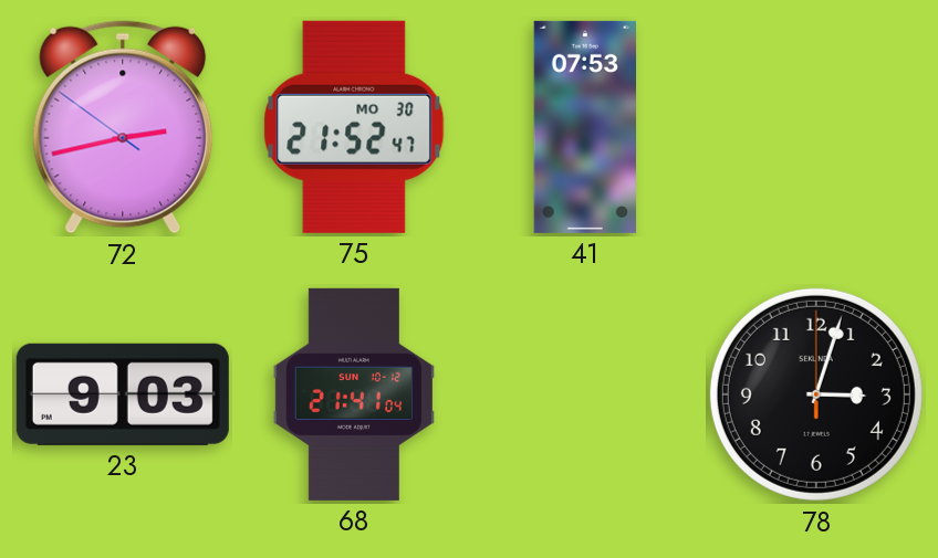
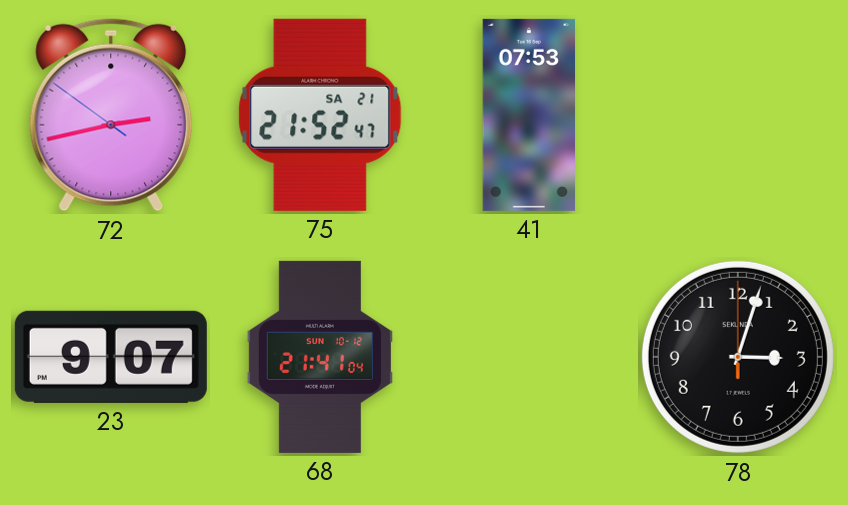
75 date: MO 30 -> SA 21 (320, 115)
23: 9:03 -> 9:07 (111, 357)
